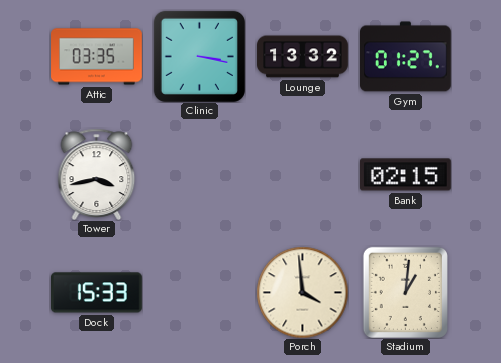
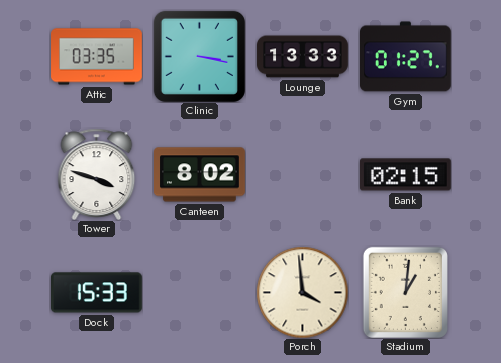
Lounge: 13:32 -> 13:33 (303, 57)
Tower: 3:43 -> 3:48 (97, 174)
Canteen: none -> 8:02 (200, 175)
